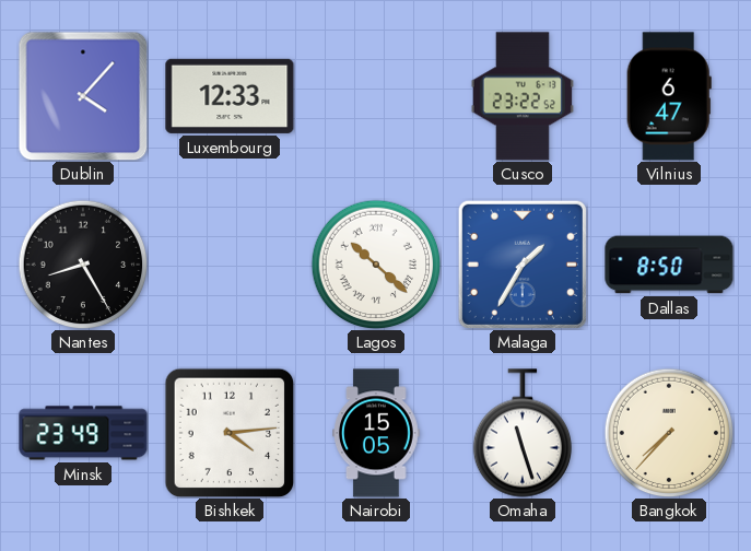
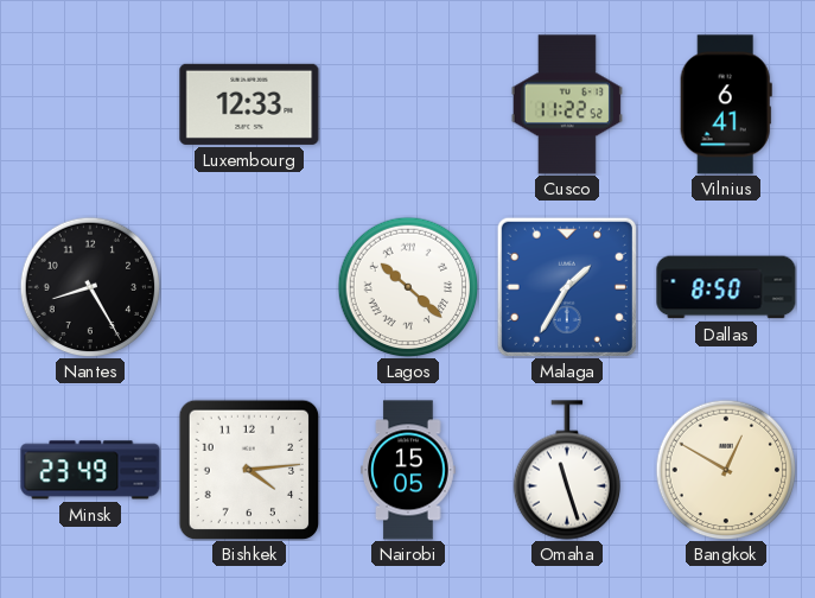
Dublin: 4:07 -> none (83, 96)
Cusco: 23:22 -> 11:22 (567, 104)
Vilnius: 6:47 -> 6:41 (726, 104)
Bangkok: 7:37 -> 12:50 (726, 470)
